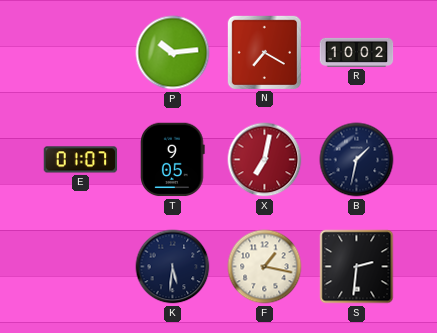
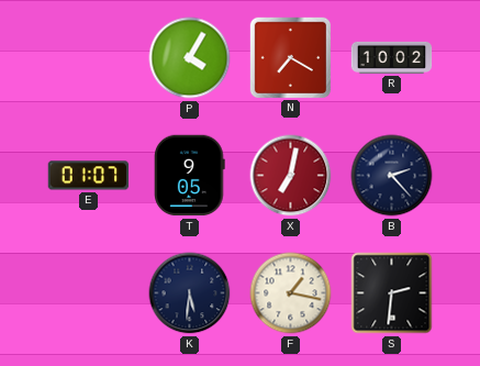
P: 10:14 -> 4:05 (190, 58)
B: 1:32 -> 2:23 (392, 176)
